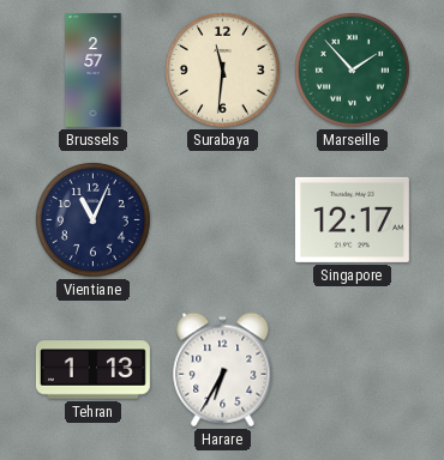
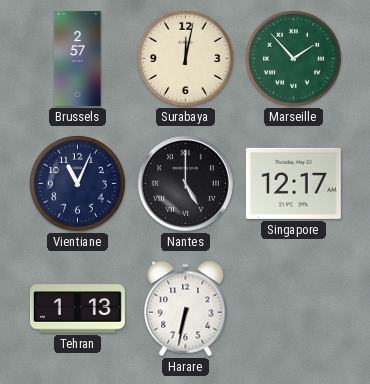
Surabaya: 11:31 -> 12:02 (185, 58)
Nantes: none -> 5:00 (185, 183)
Harare: 6:35 -> 6:32 (186, 309)
